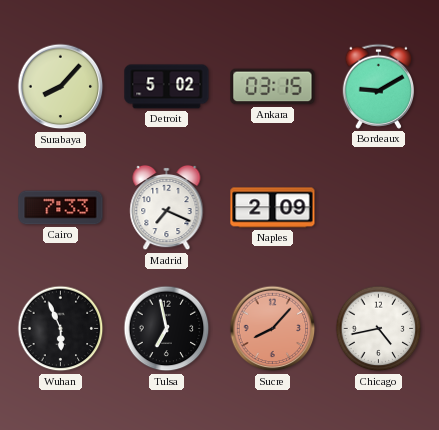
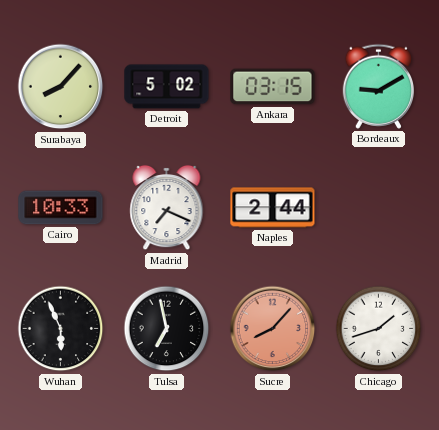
Cairo: 7:33 -> 10:33 (61, 208)
Naples: 2:09 -> 2:44 (273, 208)
Chicago: 4:43 -> 1:42 (379, 329)
